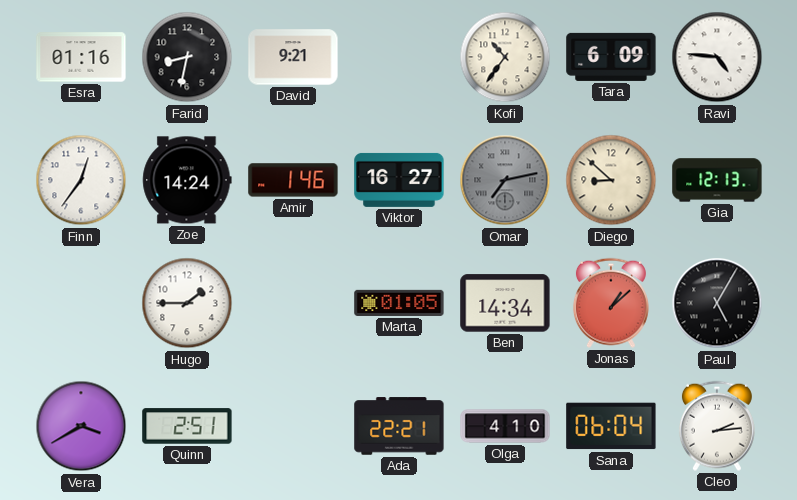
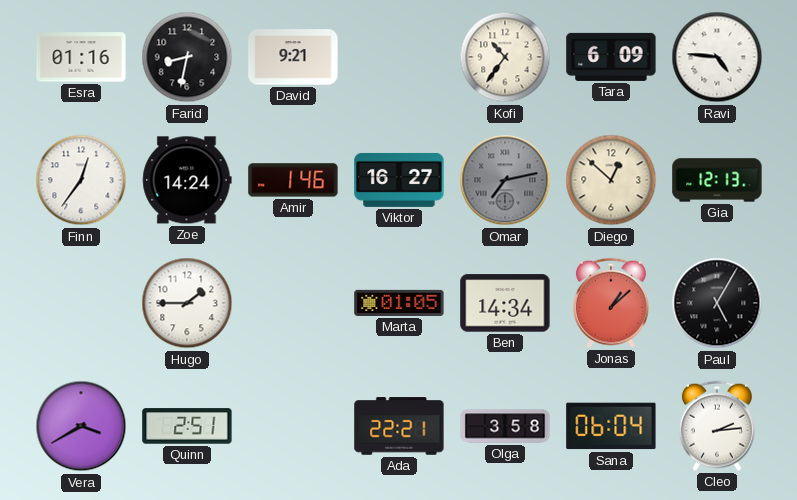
Diego: 8:52 -> 12:52 (611, 180)
Olga: 4:10 -> 3:58 (505, 426)
